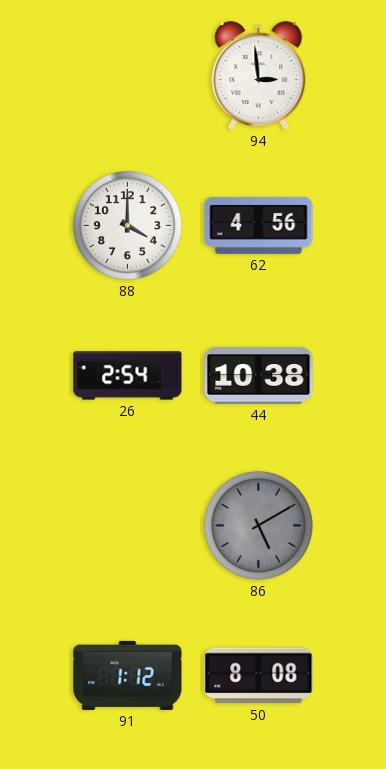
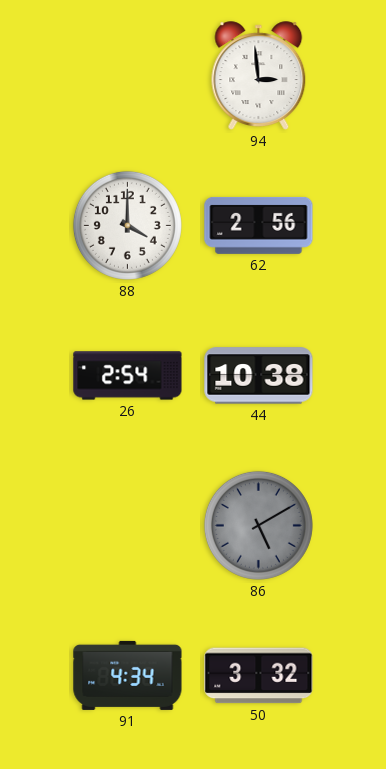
62: 4:56 -> 2:56 (259, 225)
91: 1:12 -> 4:34 (128, 675)
50: 8:08 -> 3:32 (259, 676)
